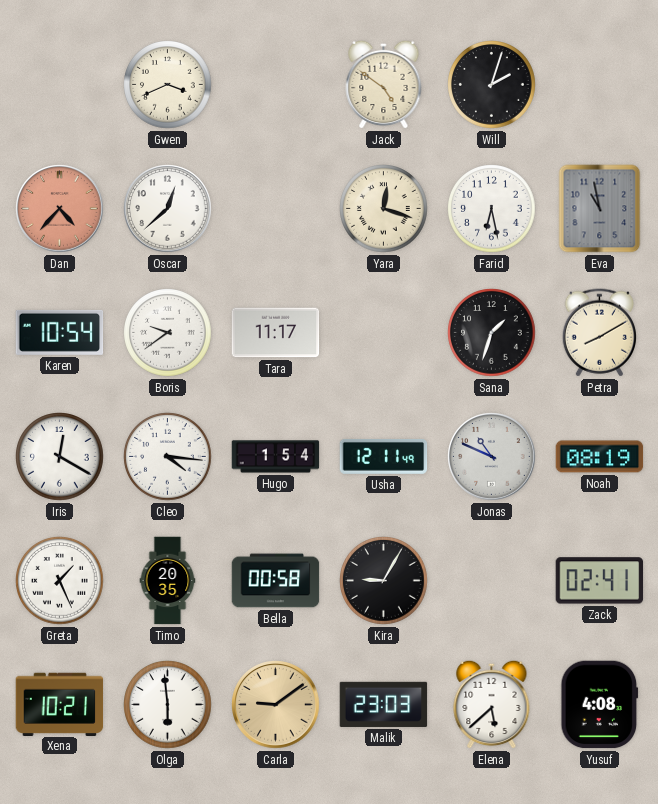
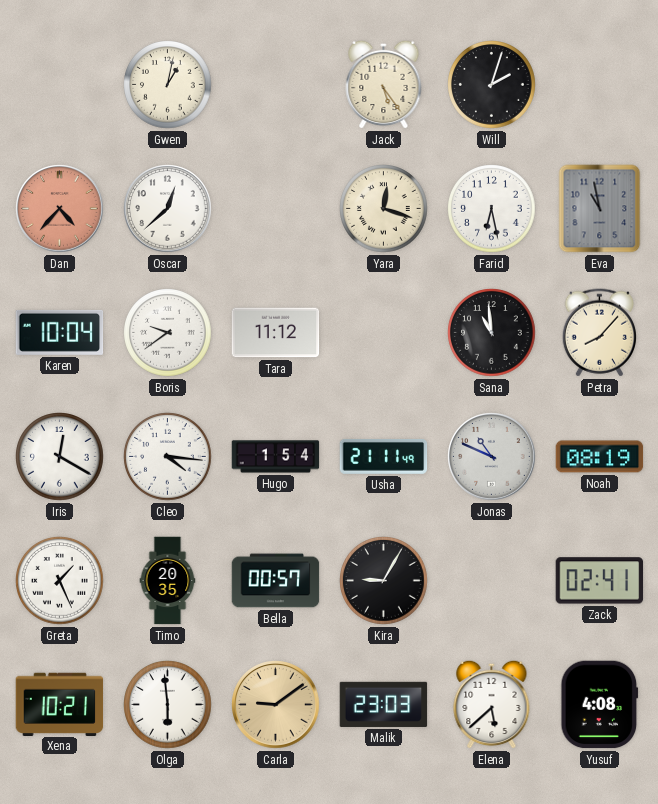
Gwen: 3:41 -> 1:02 (168, 85)
Jack: 4:51 -> 5:24 (384, 84)
Karen: 10:54 -> 10:04 (60, 332)
Tara: 11:17 -> 11:12 (276, 333)
Sana: 1:33 -> 10:59 (492, 333)
Petra: 8:10 -> 8:07 (599, 333)
Usha: 12:11 -> 21:11 (384, 456)
Bella: 00:58 -> 00:57 (276, 581)
